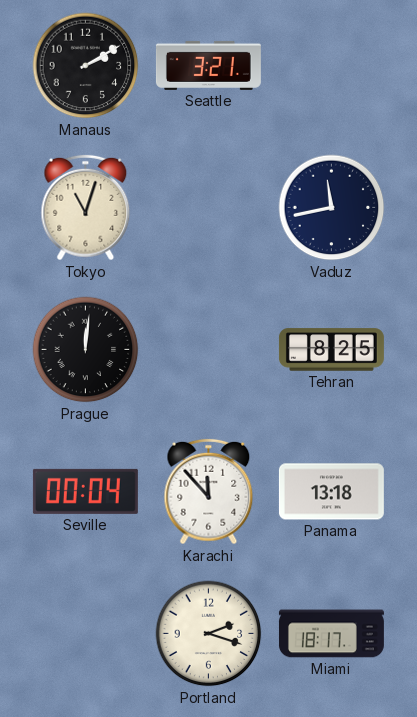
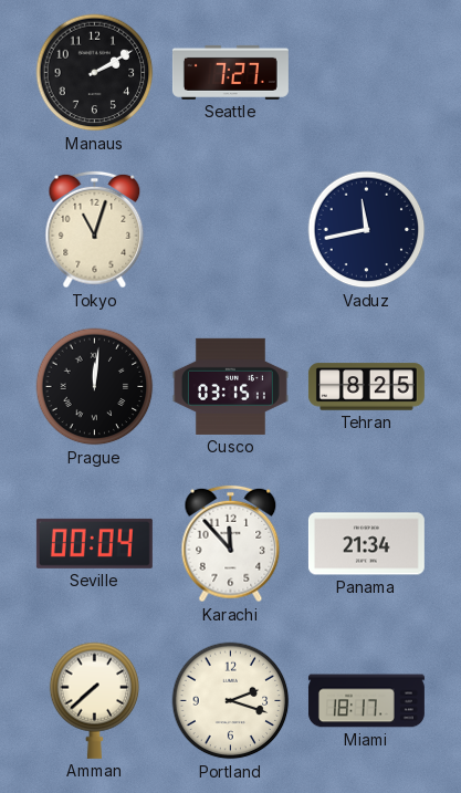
Seattle: 3:21 -> 7:27 (230, 72)
Cusco: none -> 03:15 (230, 386)
Panama: 13:18 -> 21:34 (366, 544)
Amman: none -> 7:38 (95, 700)
